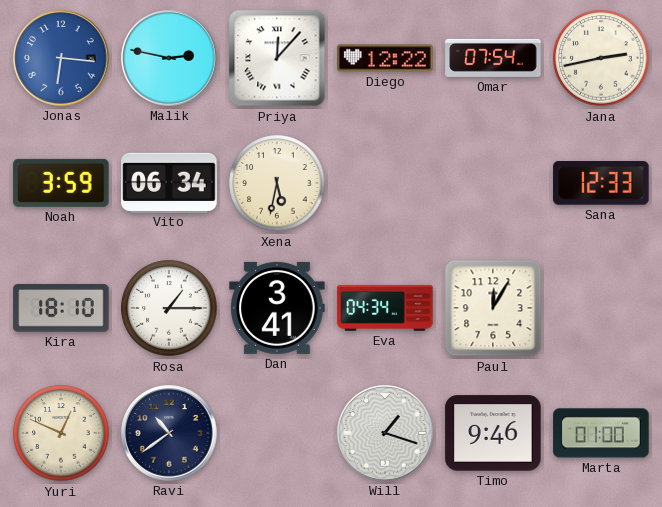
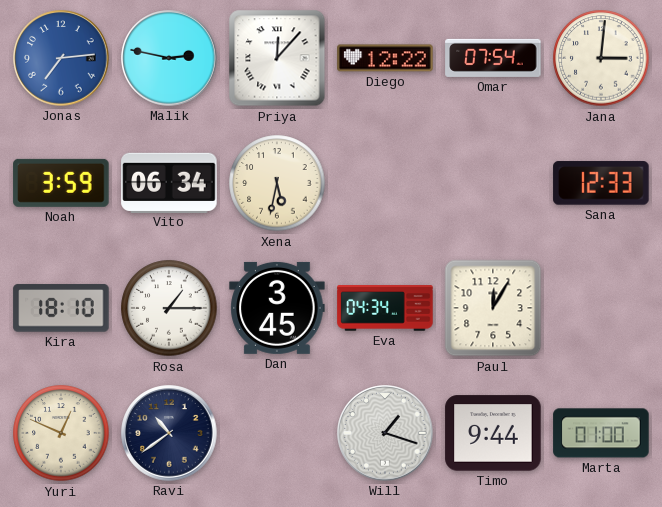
Jonas: 6:16 -> 7:14 (61, 58)
Jana: 2:43 -> 3:01 (601, 58)
Dan: 3:41 -> 3:45 (277, 308)
Timo: 9:46 -> 9:44 (493, 433)
